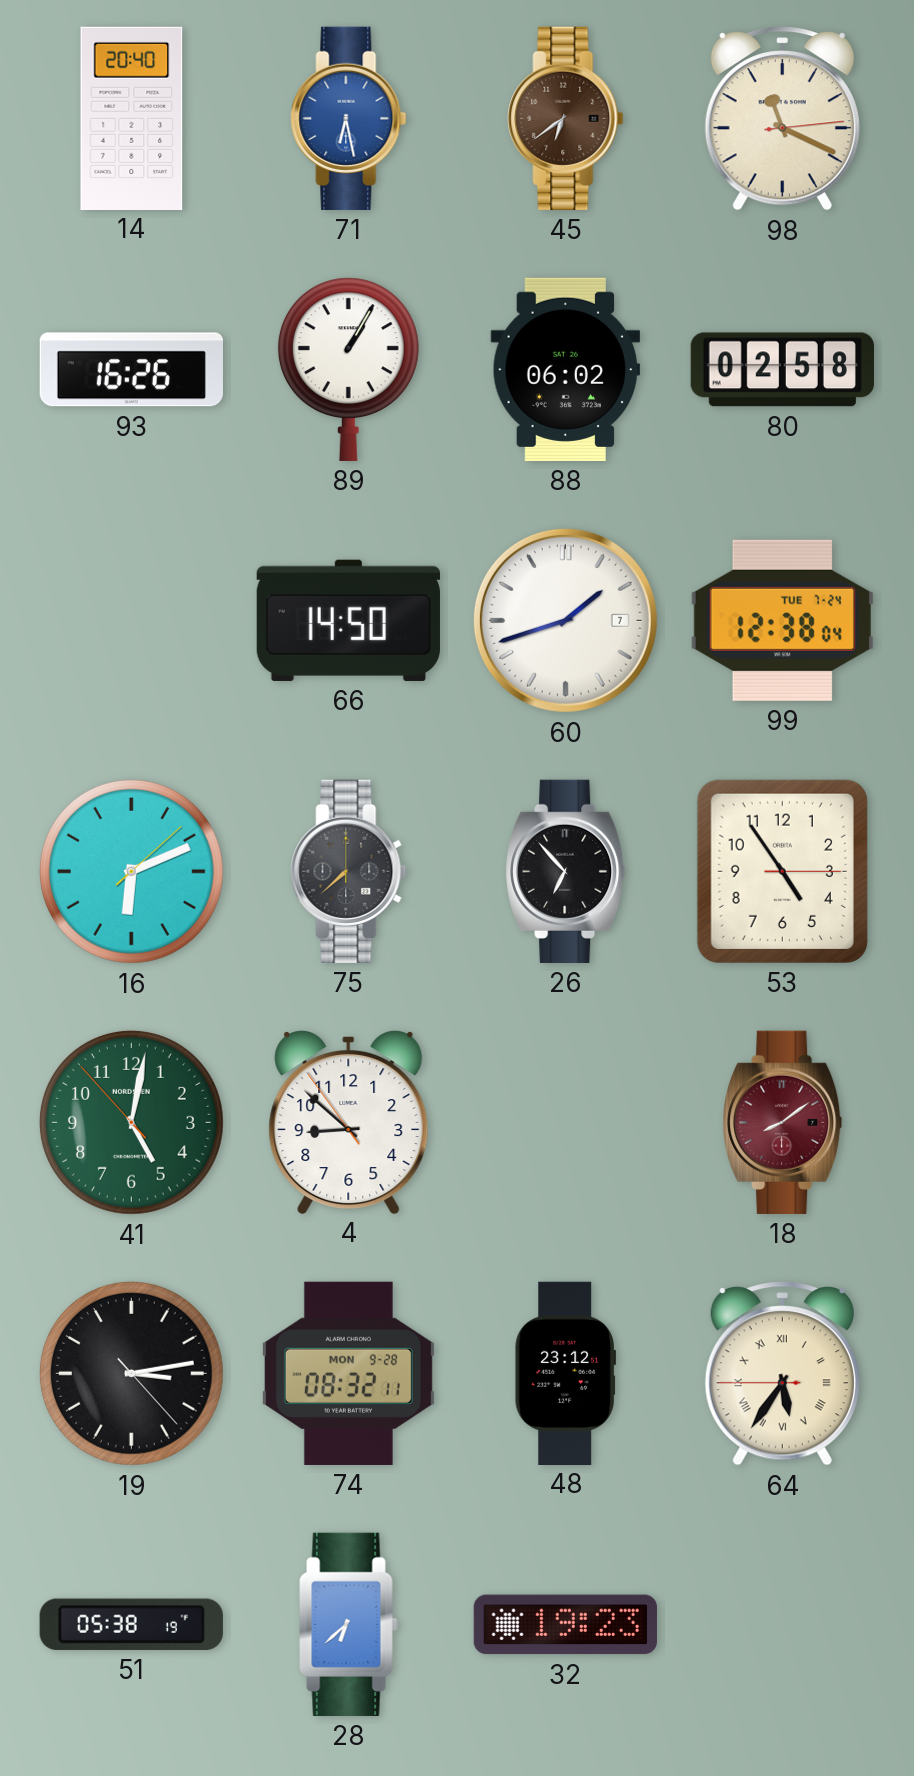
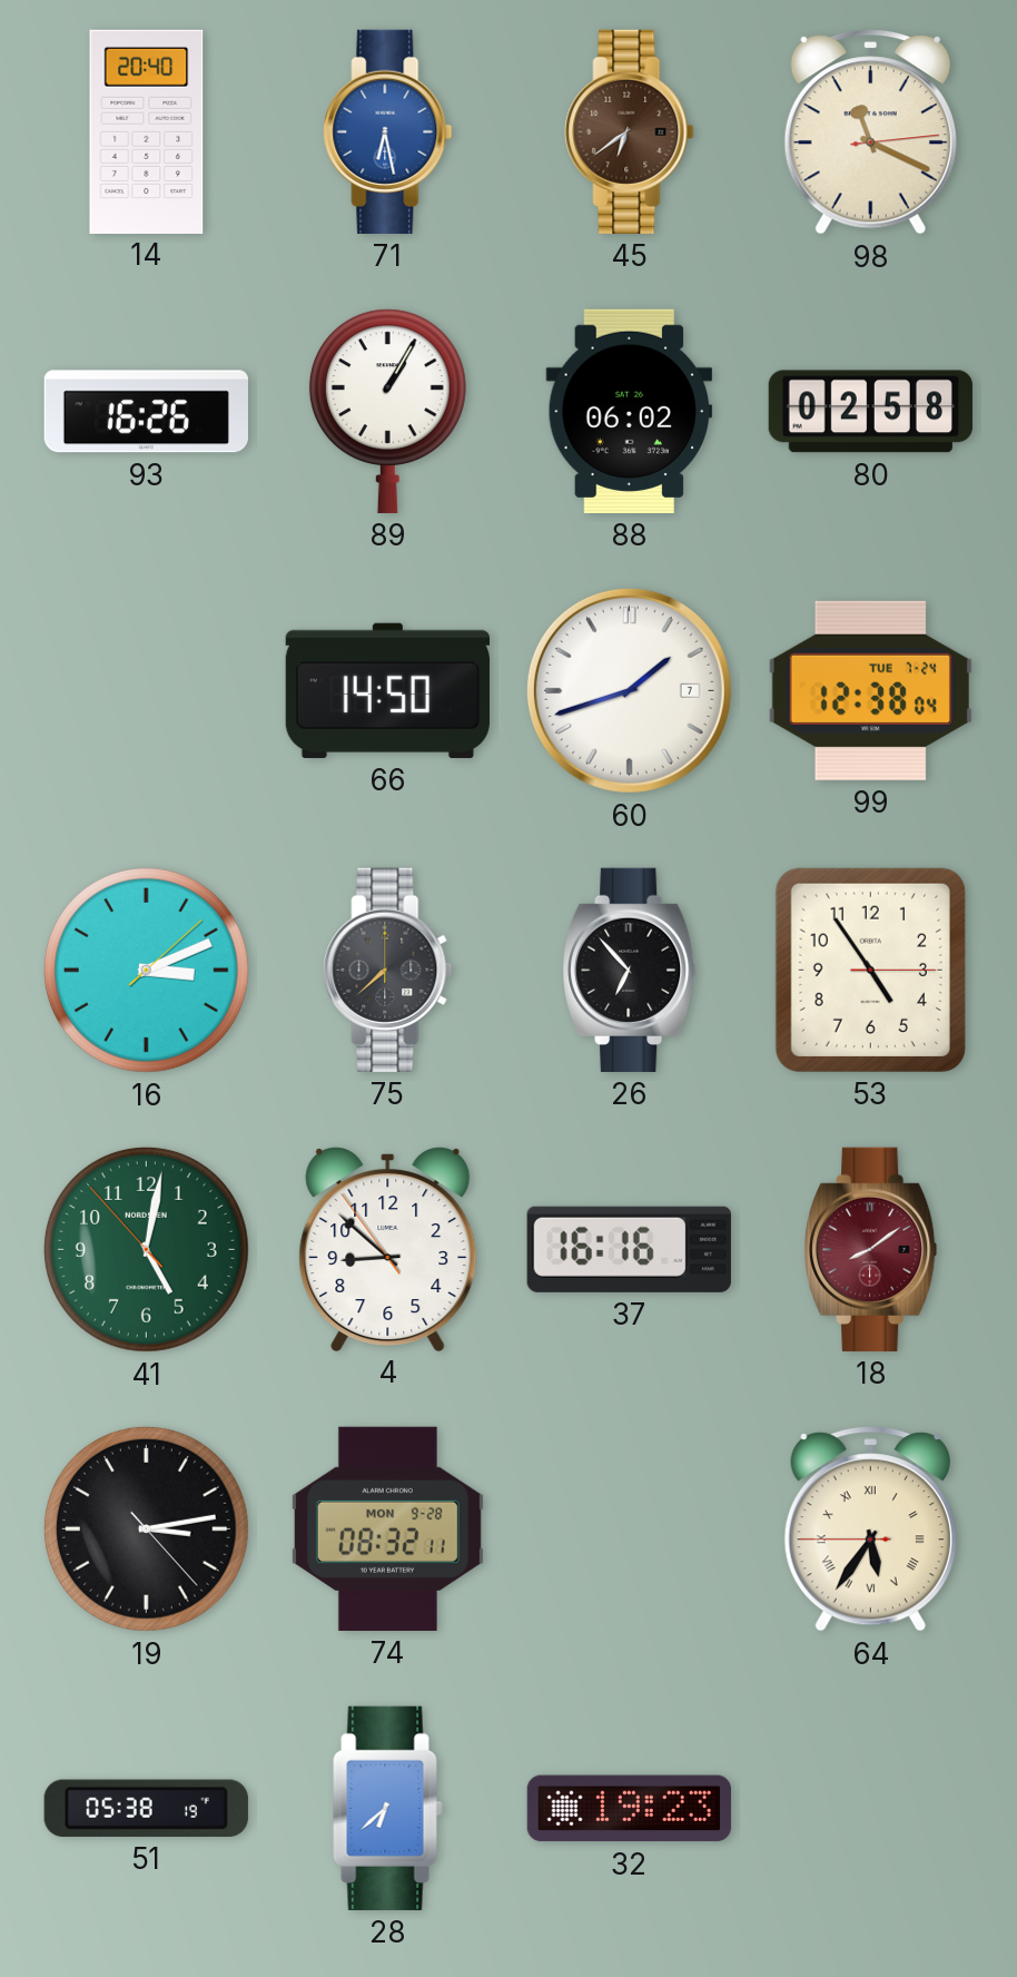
16: 6:11 -> 3:11 (146, 970)
37: none -> 16:16 (629, 1249)
48: 23:12 -> none (565, 1373)
